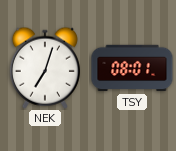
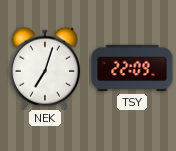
TSY: 08:01 -> 22:09 (132, 68)
